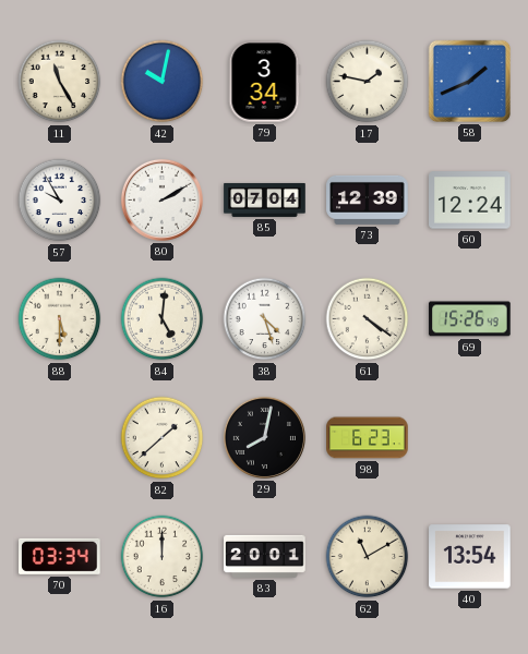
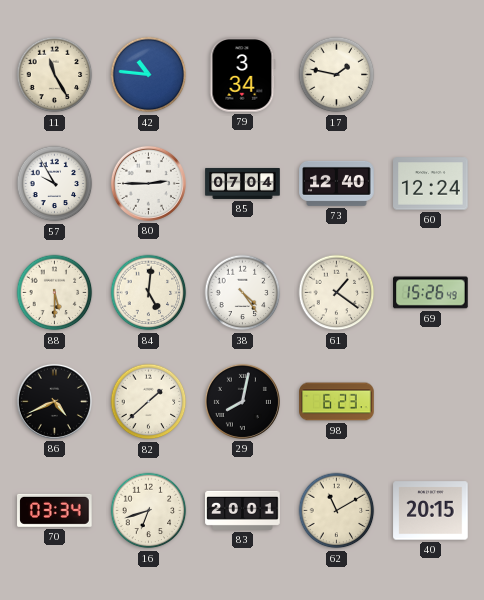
42: 10:02 -> 10:46 (149, 75)
58: 1:41 -> none (469, 81)
80: 2:10 -> 2:45 (148, 183)
73: 12:39 -> 12:40 (337, 183)
38: 4:27 -> 4:24 (243, 293)
61: 4:21 -> 1:21 (337, 293)
86: none -> 4:41 (54, 401)
16: 12:00 -> 6:42 (149, 511)
40: 13:54 -> 20:15 (431, 511)
